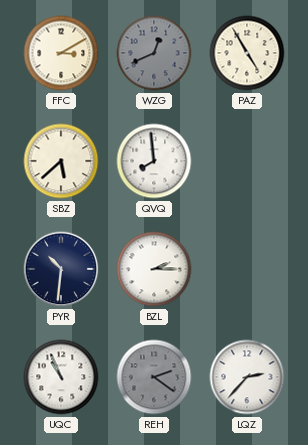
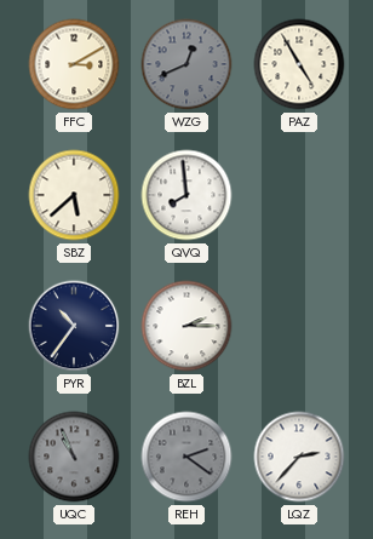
PYR: 10:31 -> 10:36 (74, 326)
UQC dial: white -> grey (74, 457)
